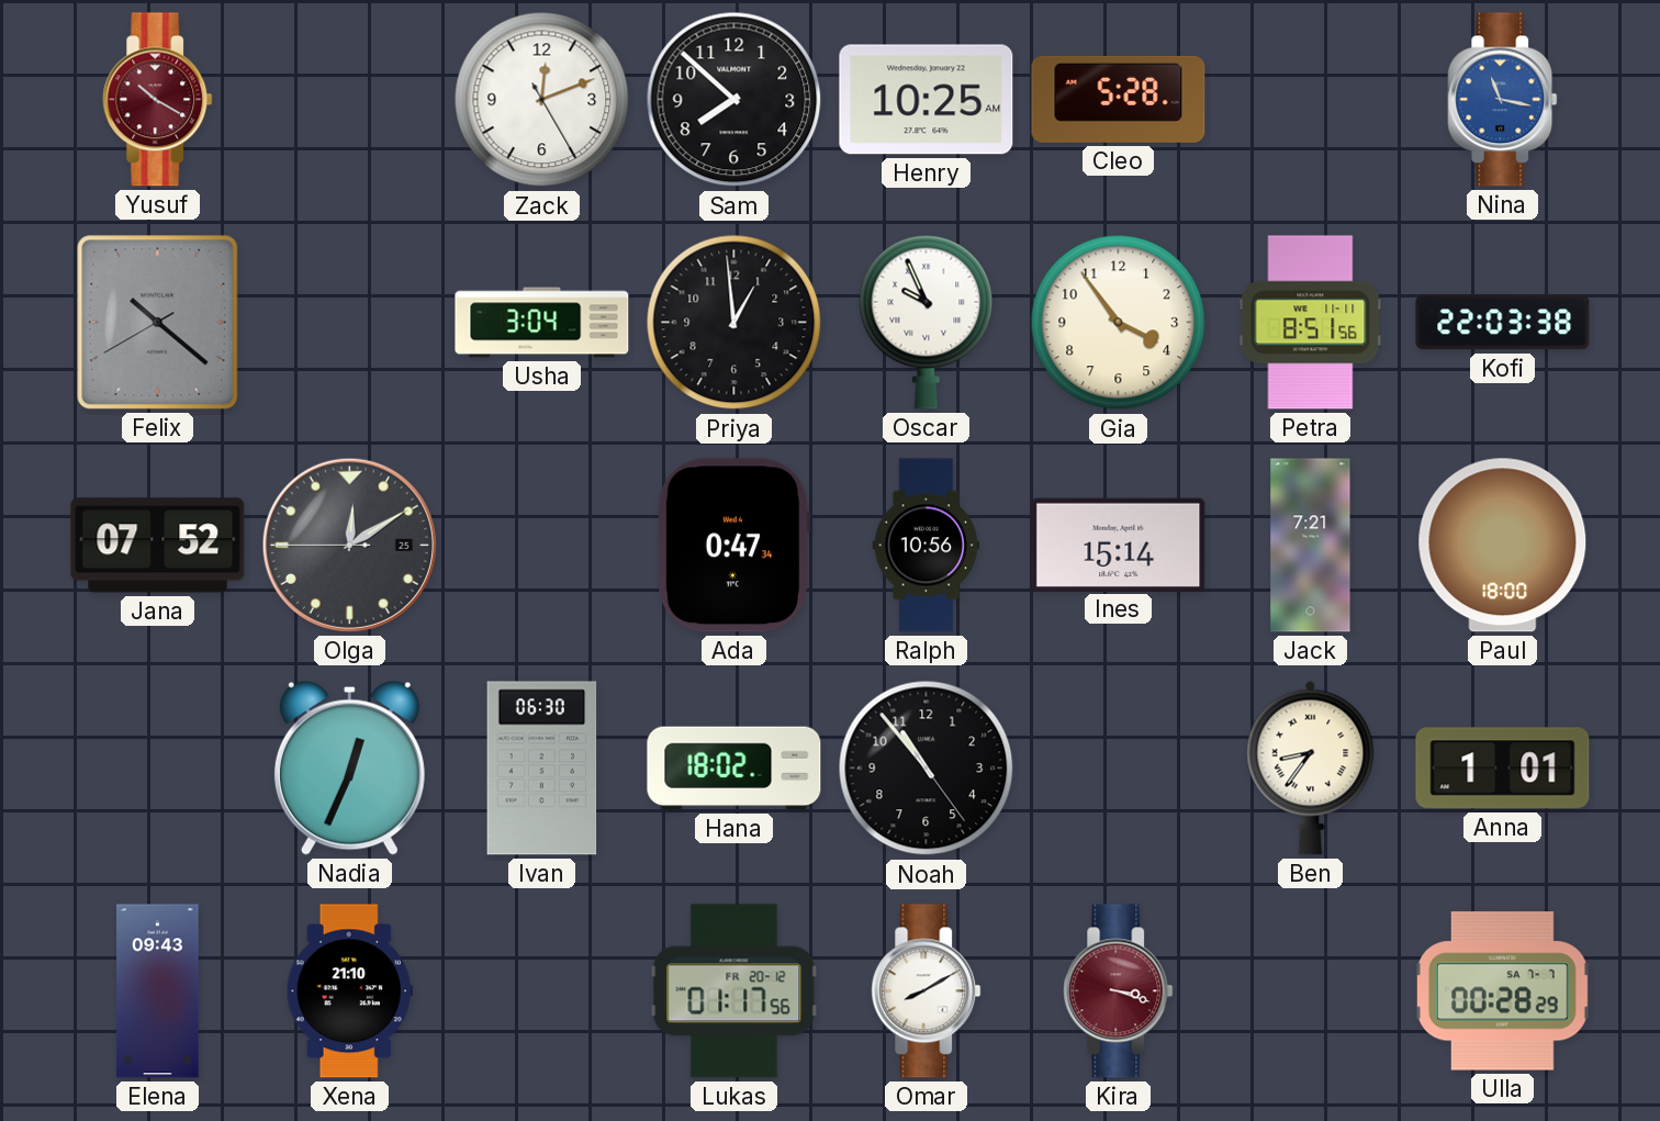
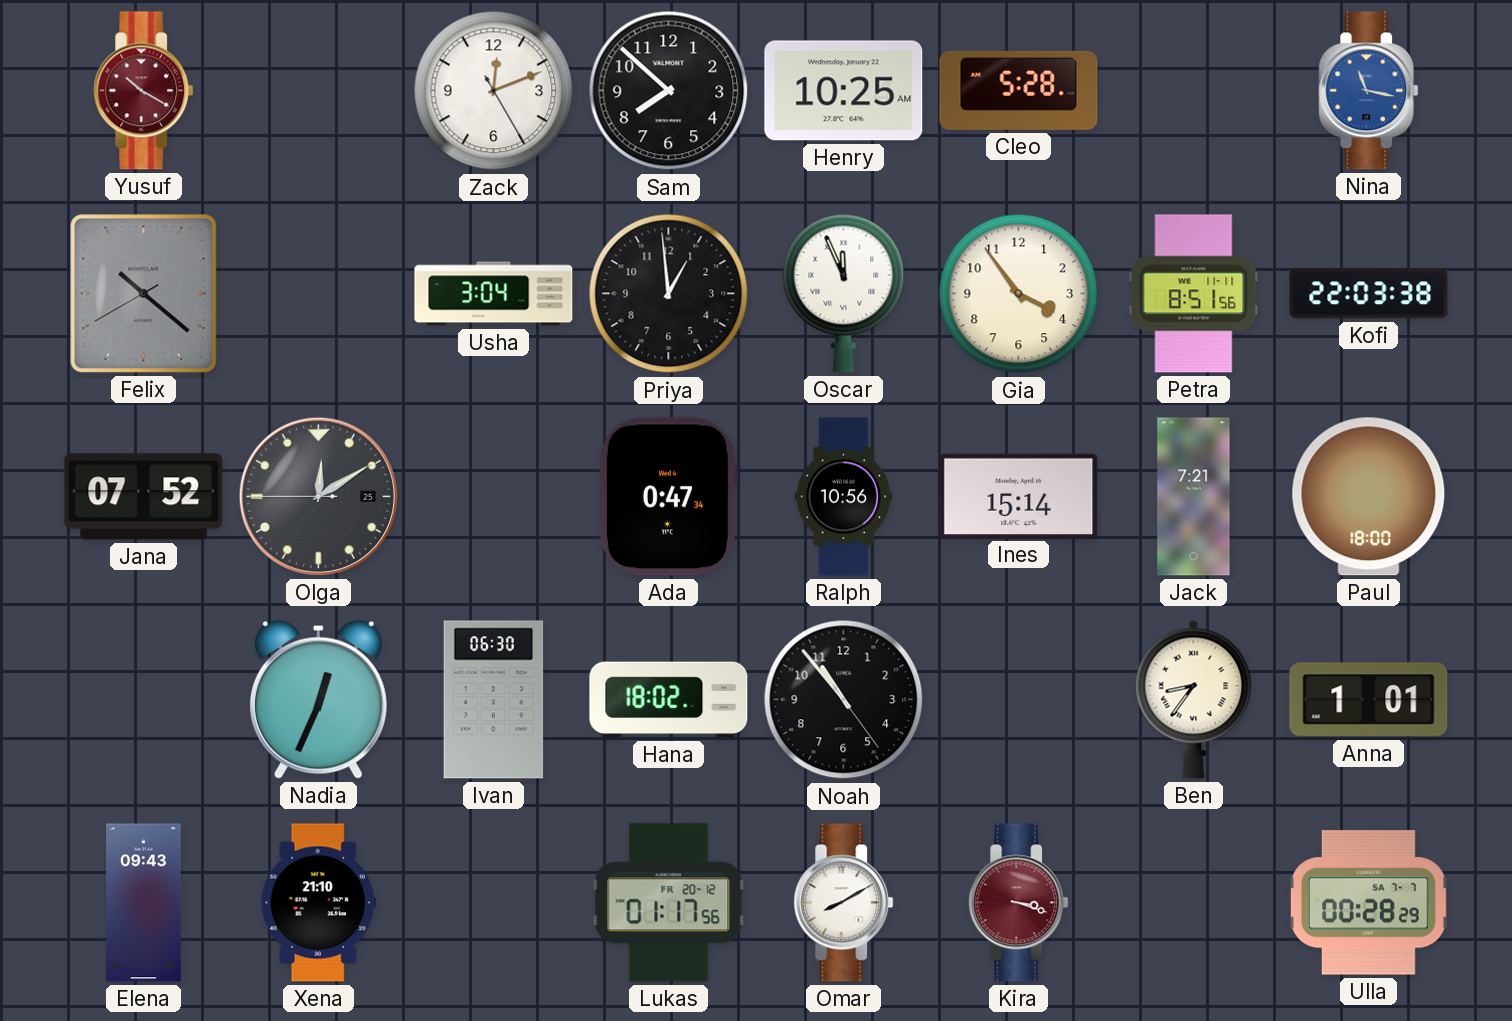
Oscar: 9:56 -> 11:56 (844, 293)
